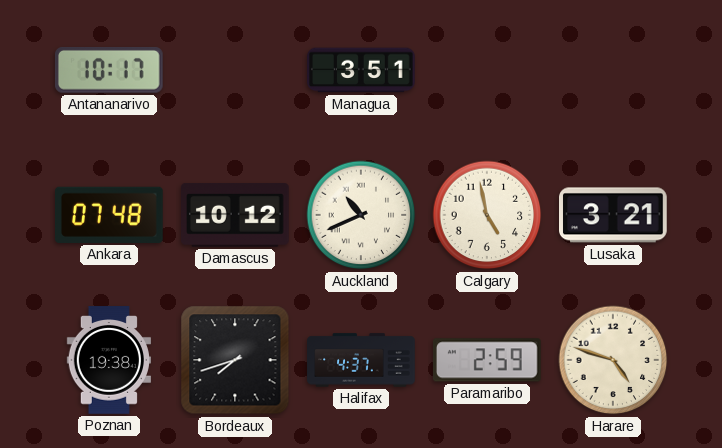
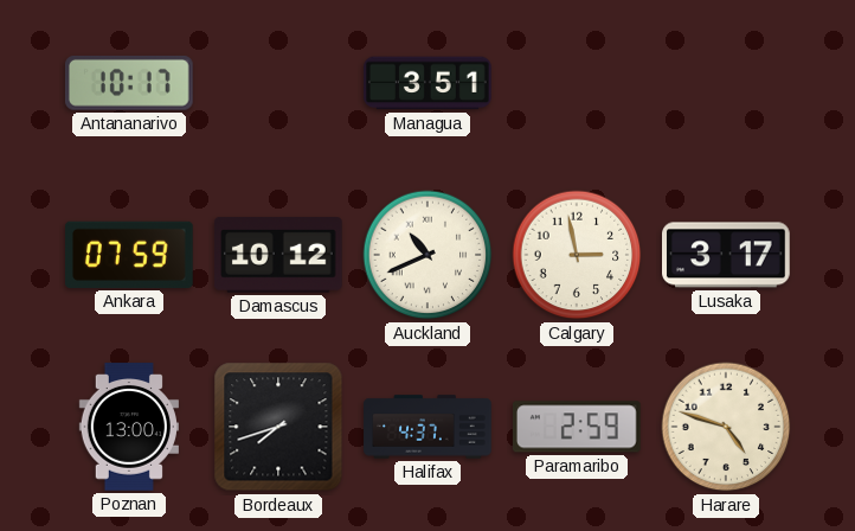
Ankara: 07:48 -> 07:59 (130, 255)
Calgary: 4:58 -> 2:58 (577, 255)
Lusaka: 3:21 -> 3:17 (727, 255)
Poznan: 19:38 -> 13:00 (129, 427)
